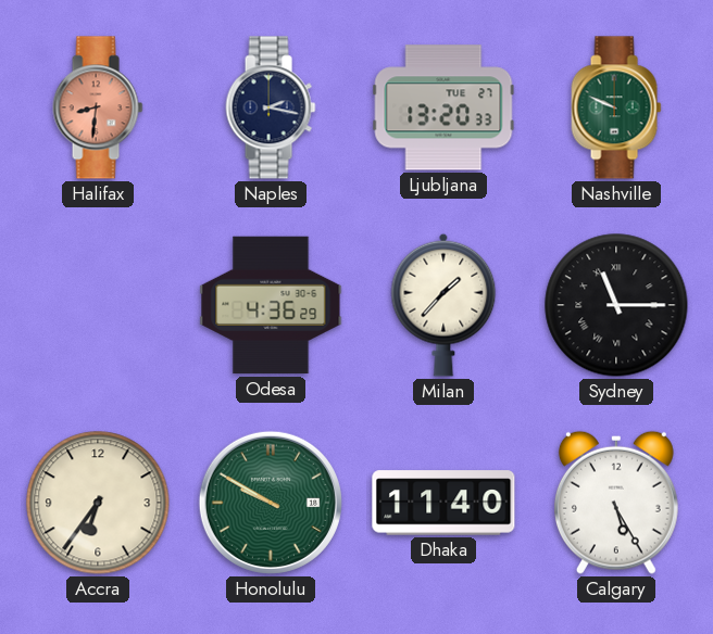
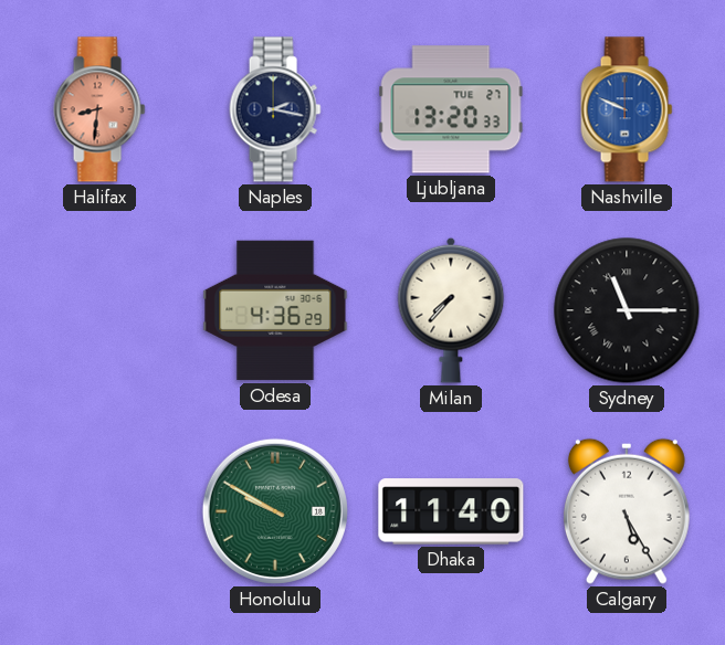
Nashville dial: green -> blue (627, 109)
Milan: 1:37 -> 7:37 (451, 310)
Accra: 6:36 -> none (98, 503)
